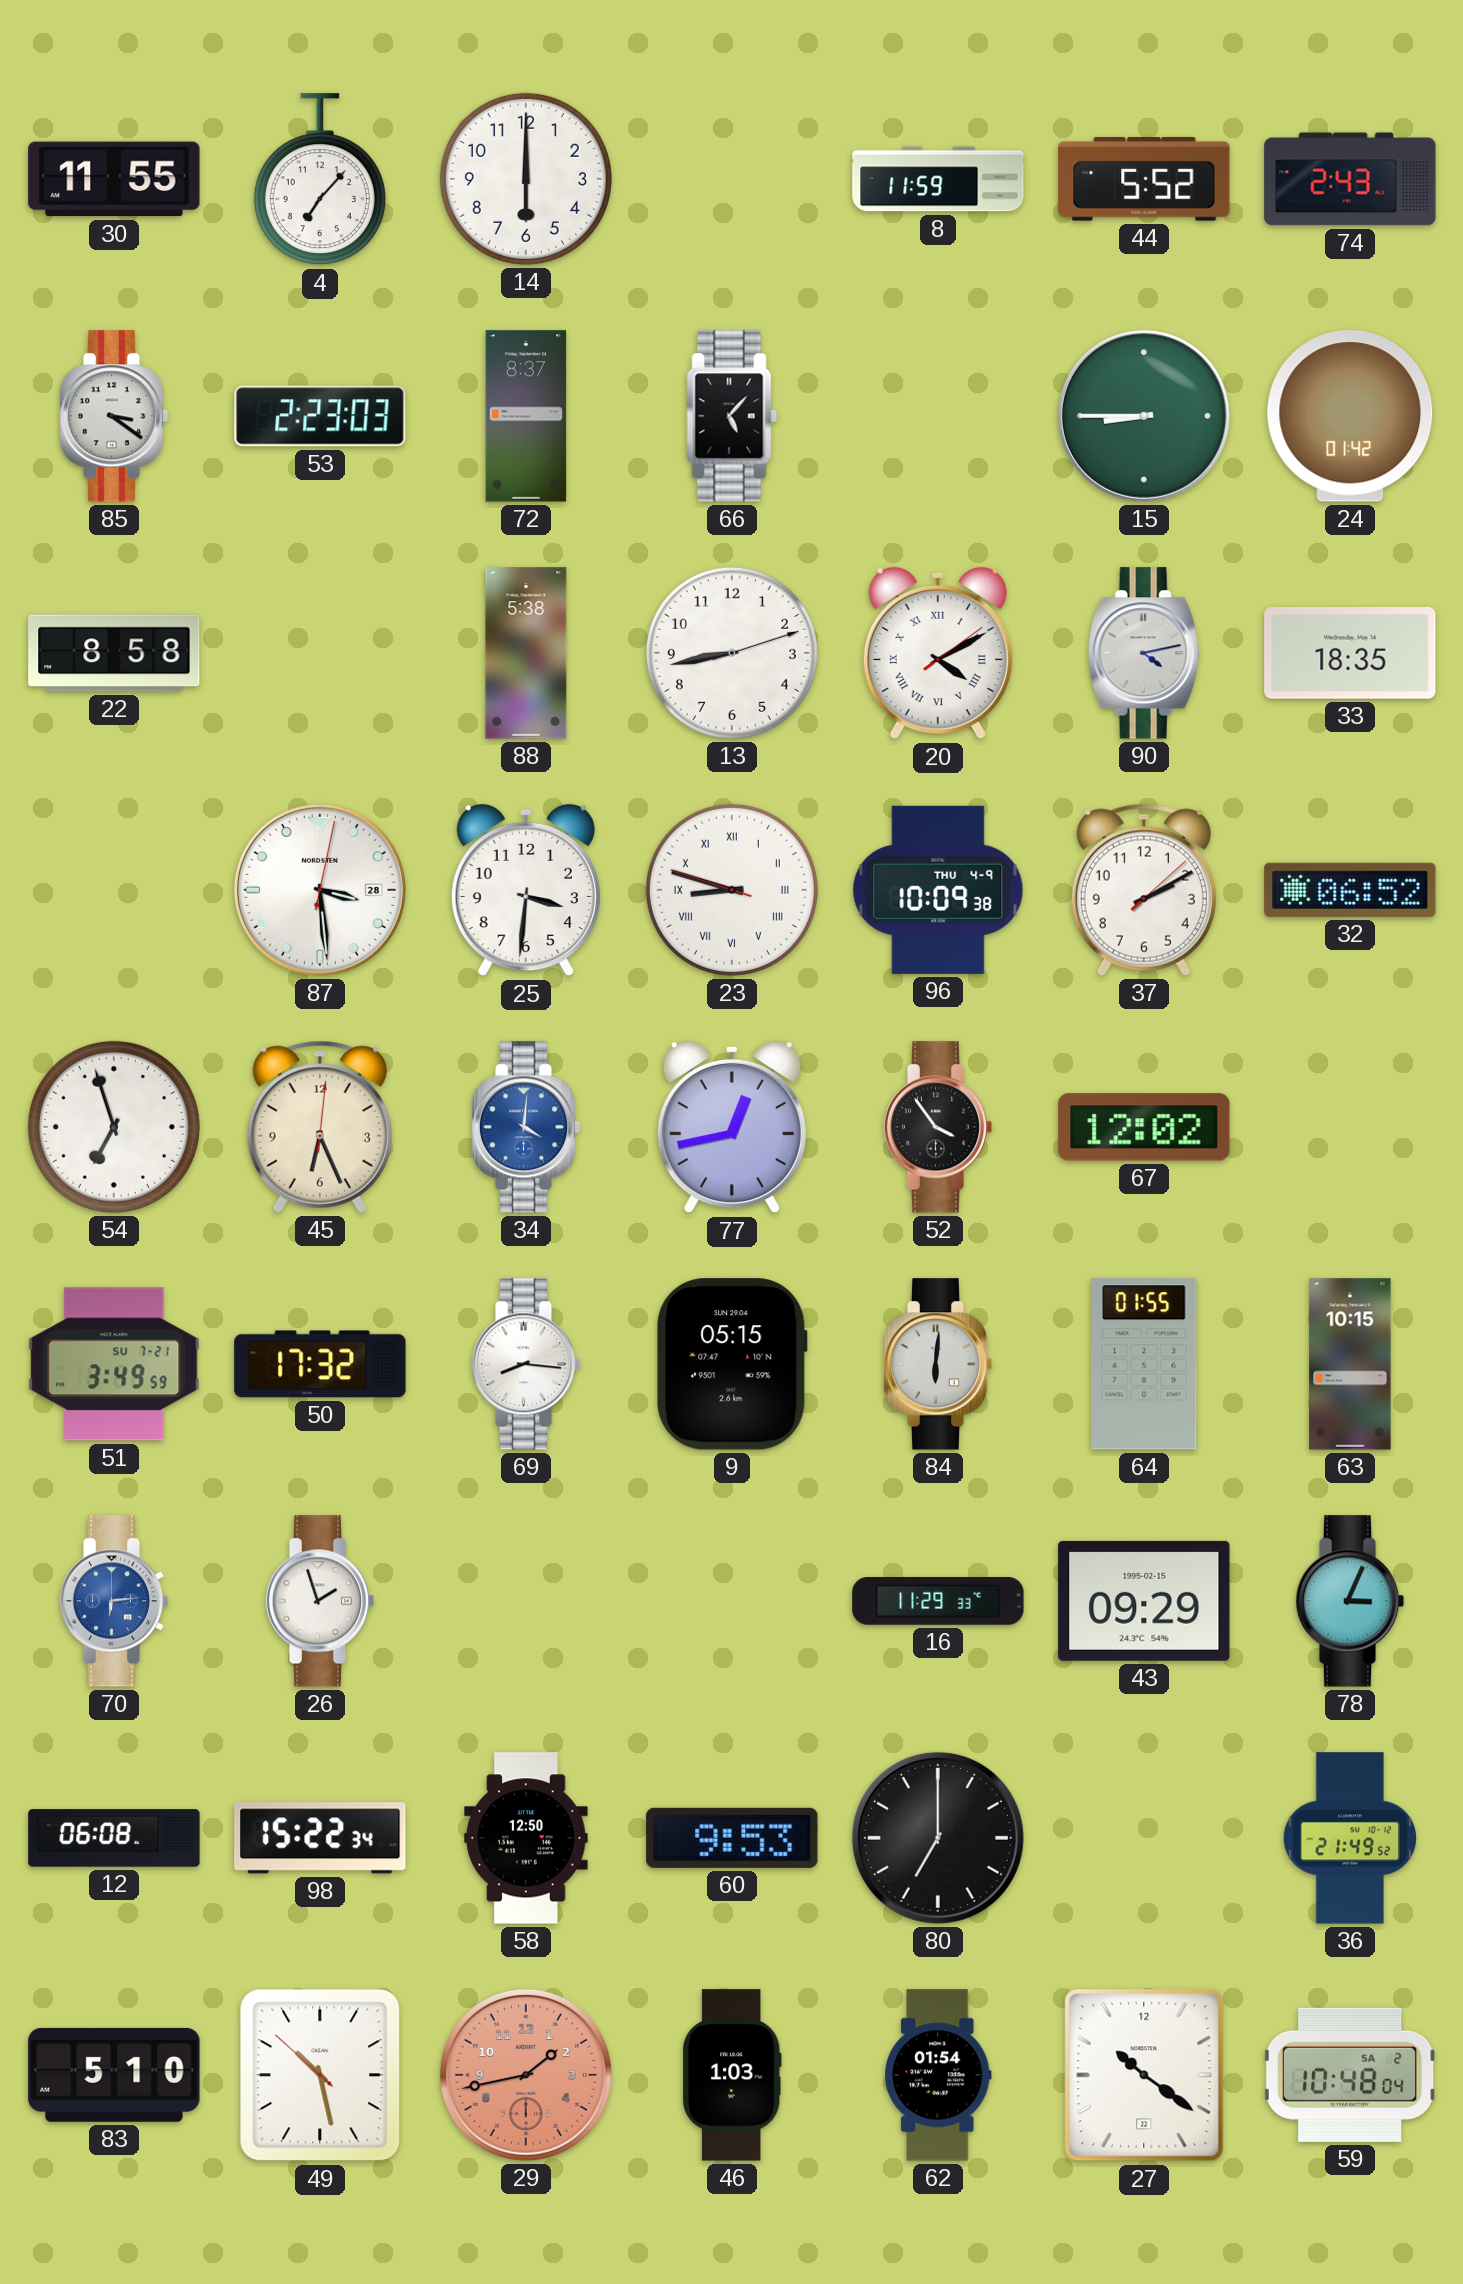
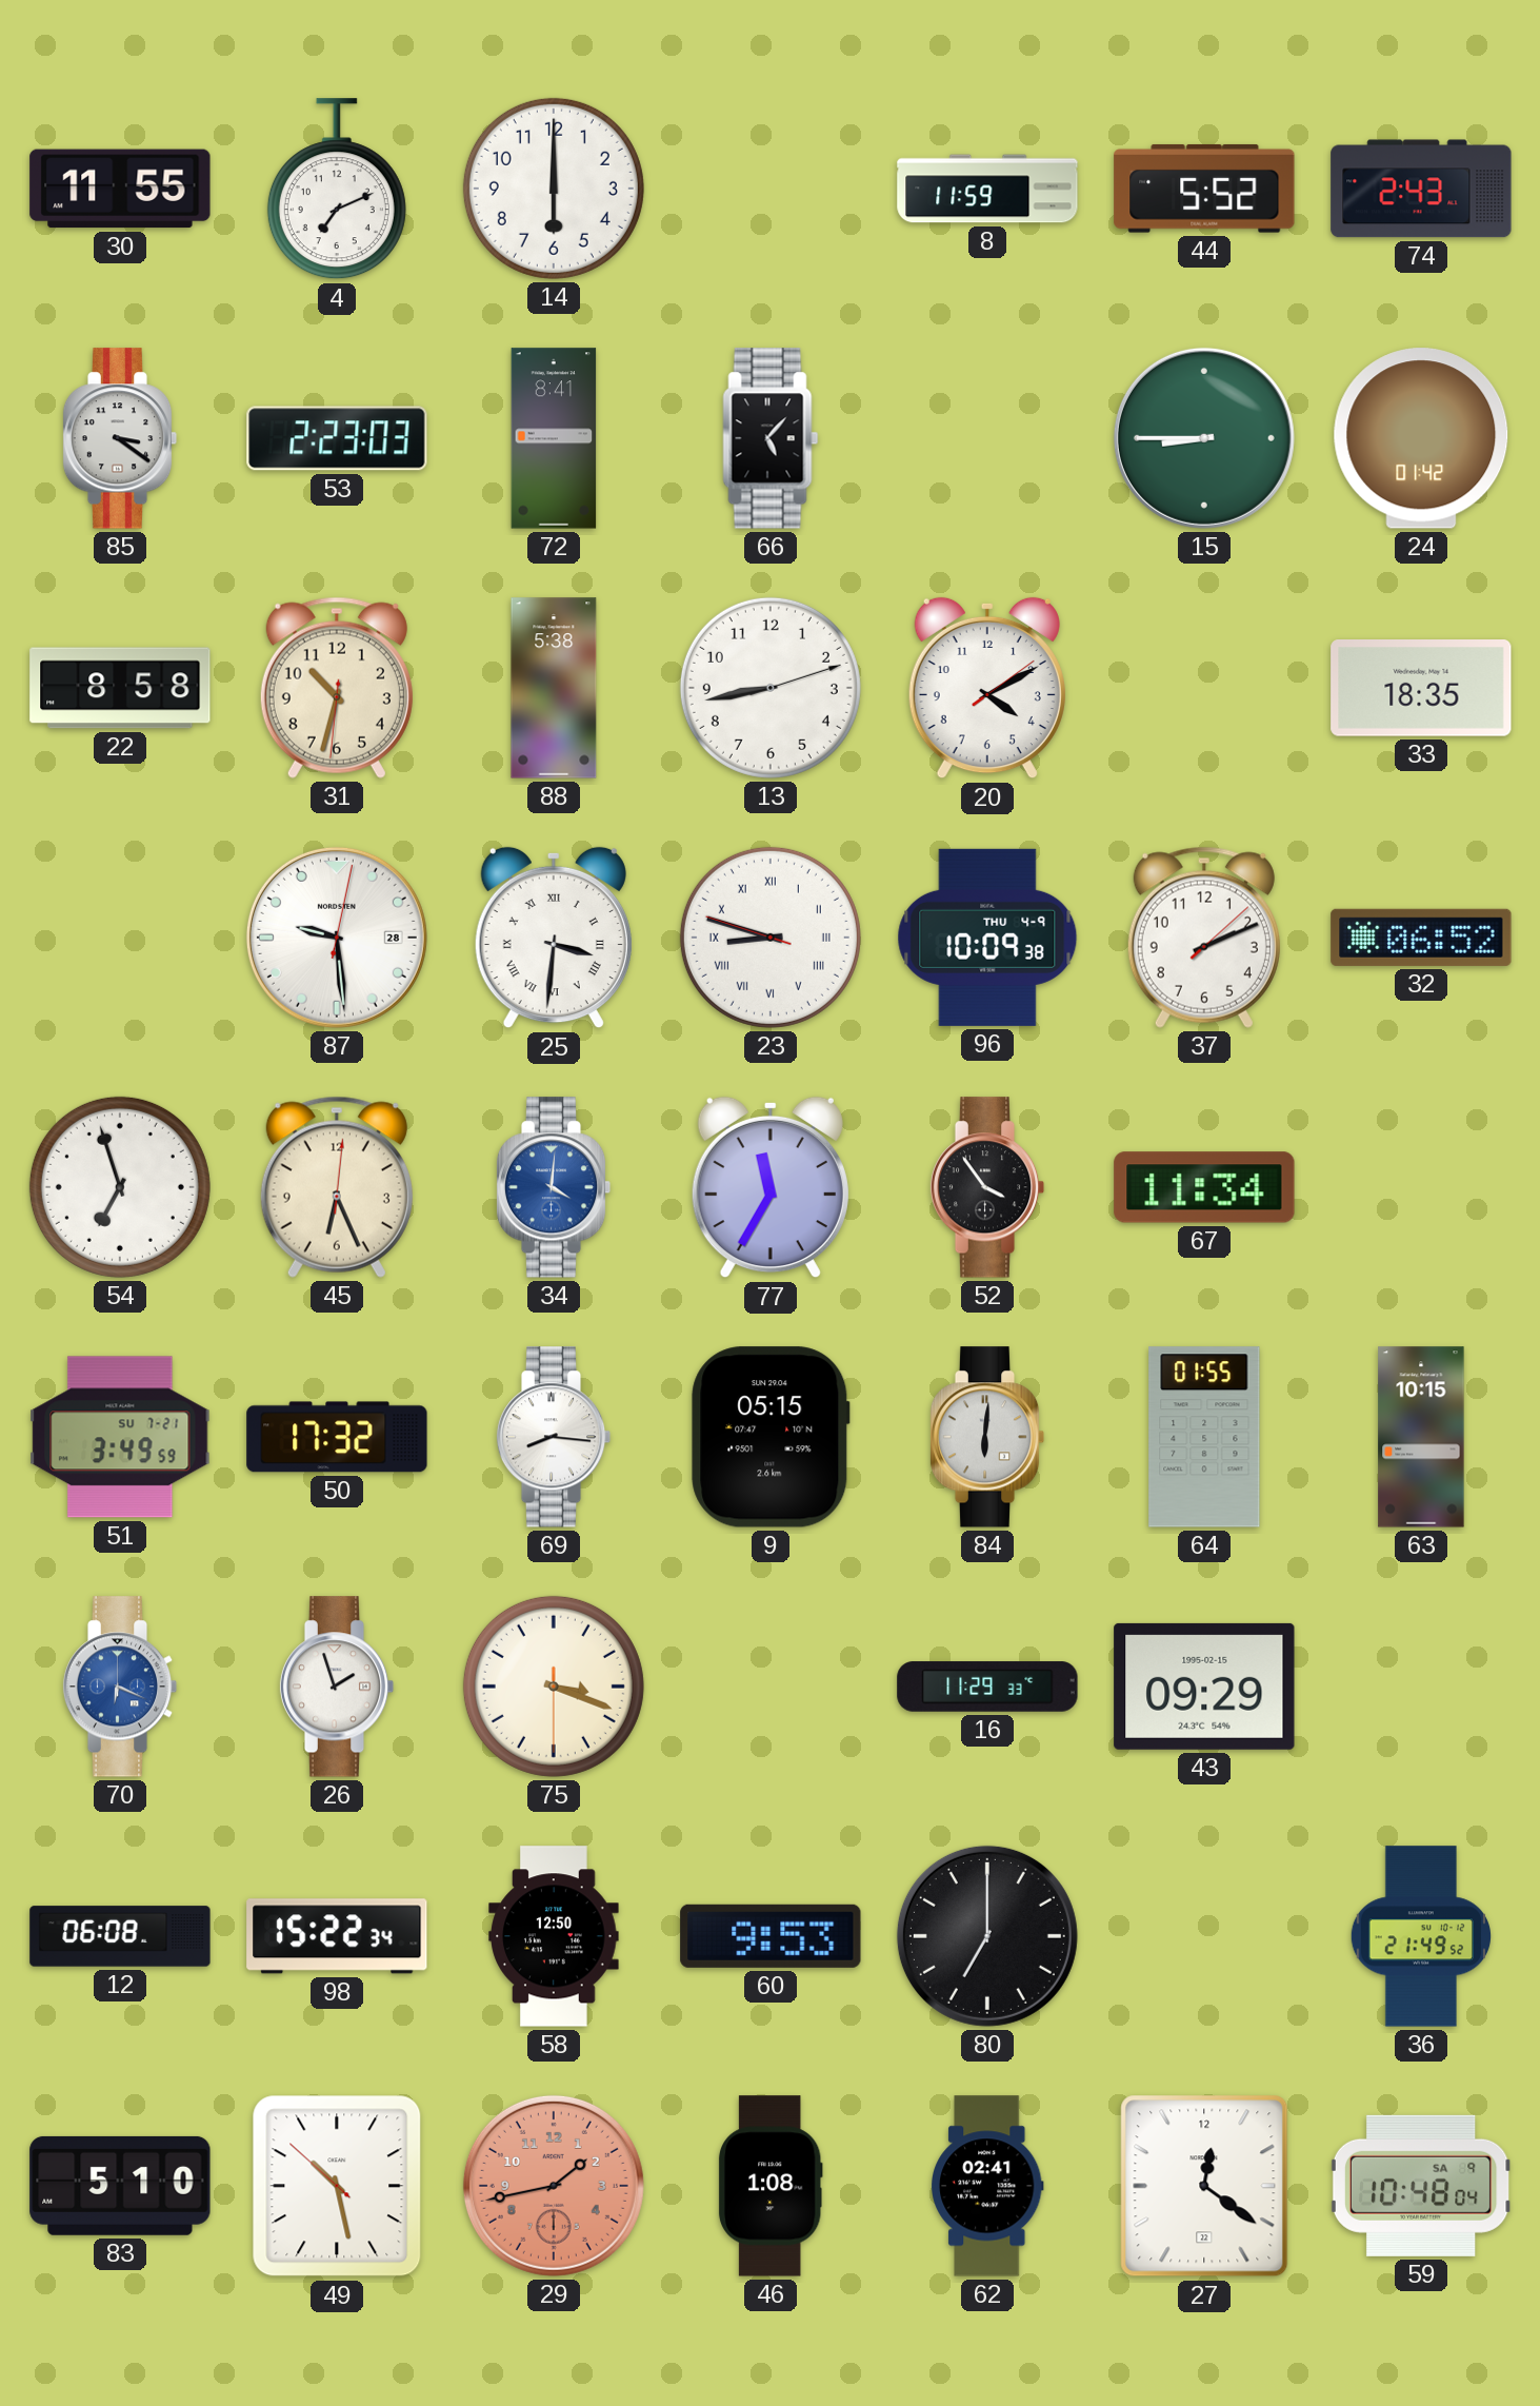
4: 7:07 -> 7:11 (337, 190)
72: 8:37 -> 8:41 (554, 438)
31: none -> 10:32 (337, 688)
20 numerals: Roman -> Arabic (987, 688)
90: 4:13 -> none (1144, 653)
87: 3:29 -> 9:29 (337, 938)
25 numerals: Arabic -> Roman (554, 938)
37: 2:10 -> 2:11 (1204, 938)
77: 12:43 -> 11:35 (771, 1187)
67: 12:02 -> 11:34 (1204, 1187)
70: 6:14 -> 6:19 (120, 1687)
75: none -> 3:18 (554, 1687)
78: 3:04 -> none (1350, 1601)
46: 1:03 -> 1:08 (771, 2186)
62: 01:54 -> 02:41 (988, 2186)
27: 10:21 -> 12:21 (1204, 2186)
59 date: SA 2 -> SA 9 (1421, 2186)
